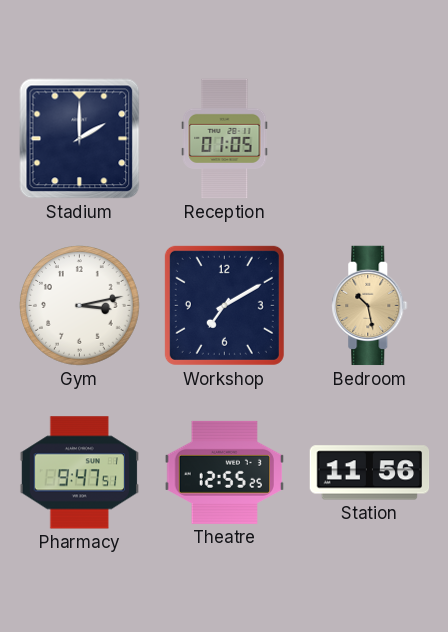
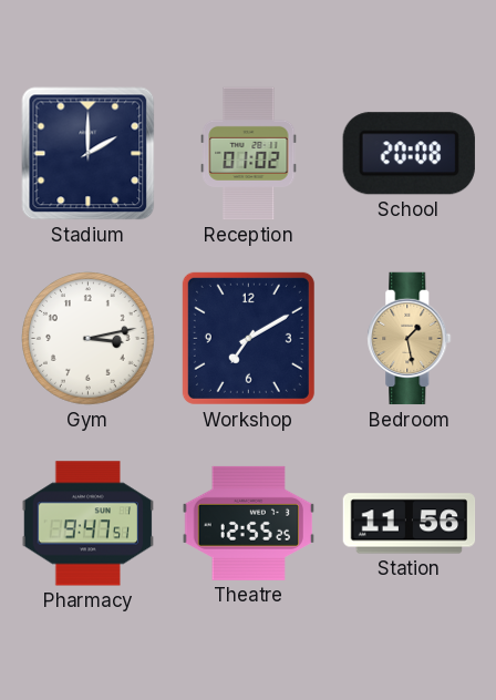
Reception: 01:05 -> 01:02 (249, 154)
School: none -> 20:08 (409, 154)
Bedroom: 10:28 -> 1:28 (410, 339)
